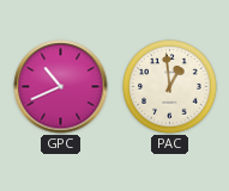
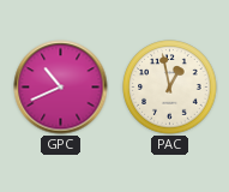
PAC: 12:59 -> 12:58 (170, 88)
